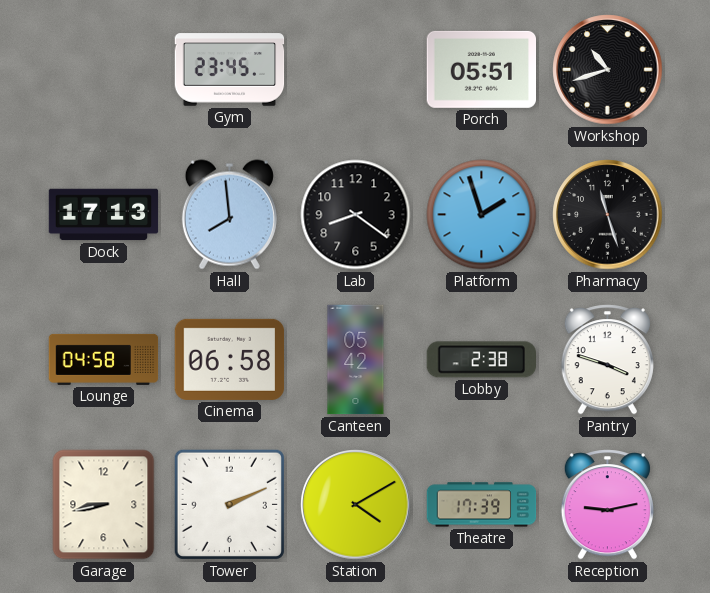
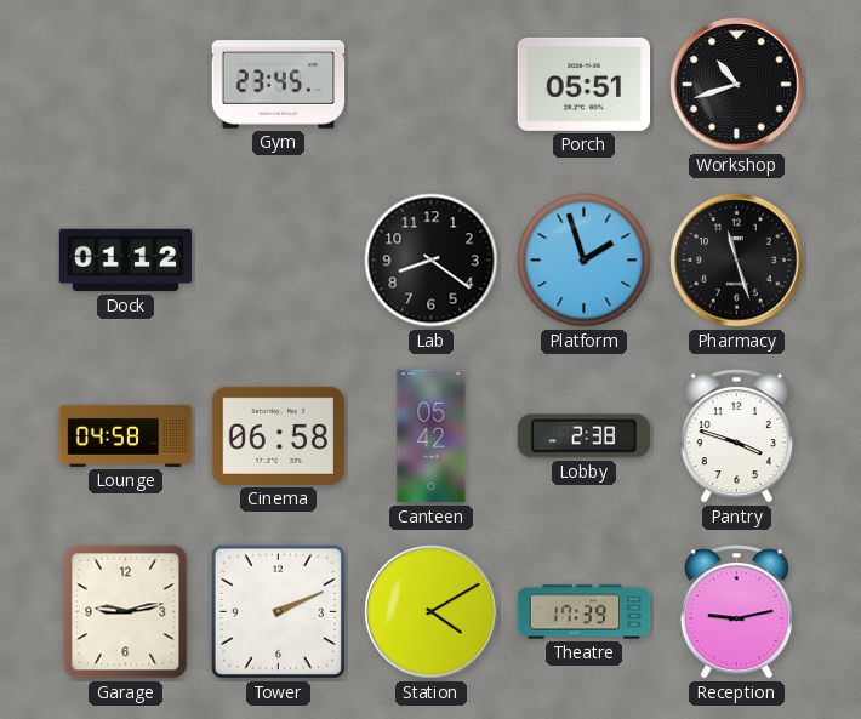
Dock: 17:13 -> 01:12 (126, 261)
Hall: 7:59 -> none (229, 215)
Garage: 8:43 -> 9:13 (126, 612)
